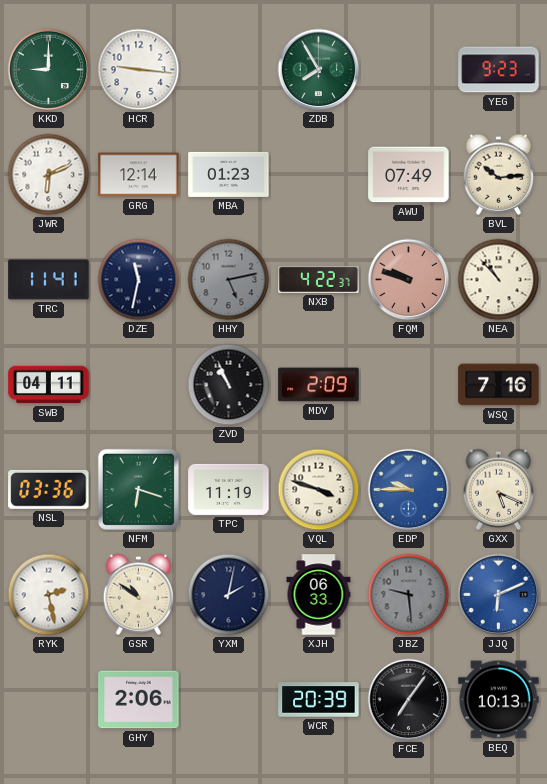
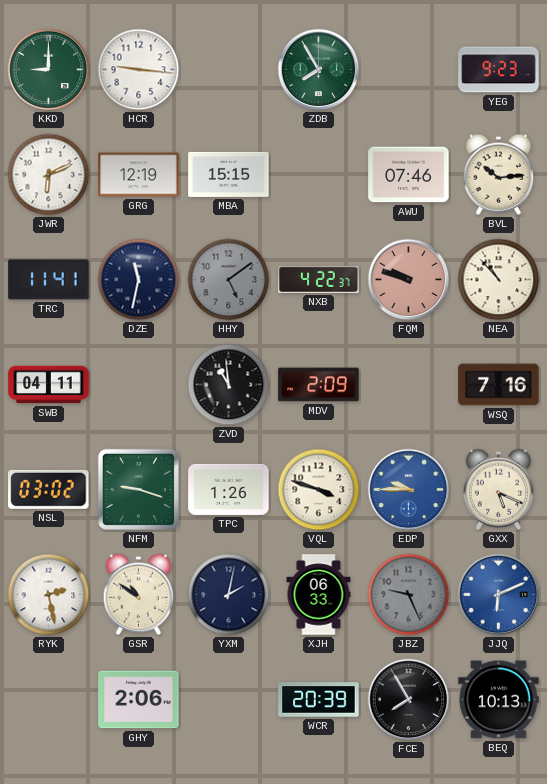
GRG: 12:14 -> 12:19 (139, 175)
MBA: 01:23 -> 15:15 (229, 174)
AWU: 07:49 -> 07:46 (409, 175)
HHY: 5:13 -> 5:09 (229, 280)
ZVD: 10:56 -> 10:59 (229, 385)
NSL: 03:36 -> 03:02 (49, 489)
NFM: 6:18 -> 9:18 (138, 489)
TPC: 11:19 -> 1:26 (229, 489)
JBZ: 9:29 -> 9:26 (409, 595)
FCE: 7:06 -> 7:55 (409, 700)
